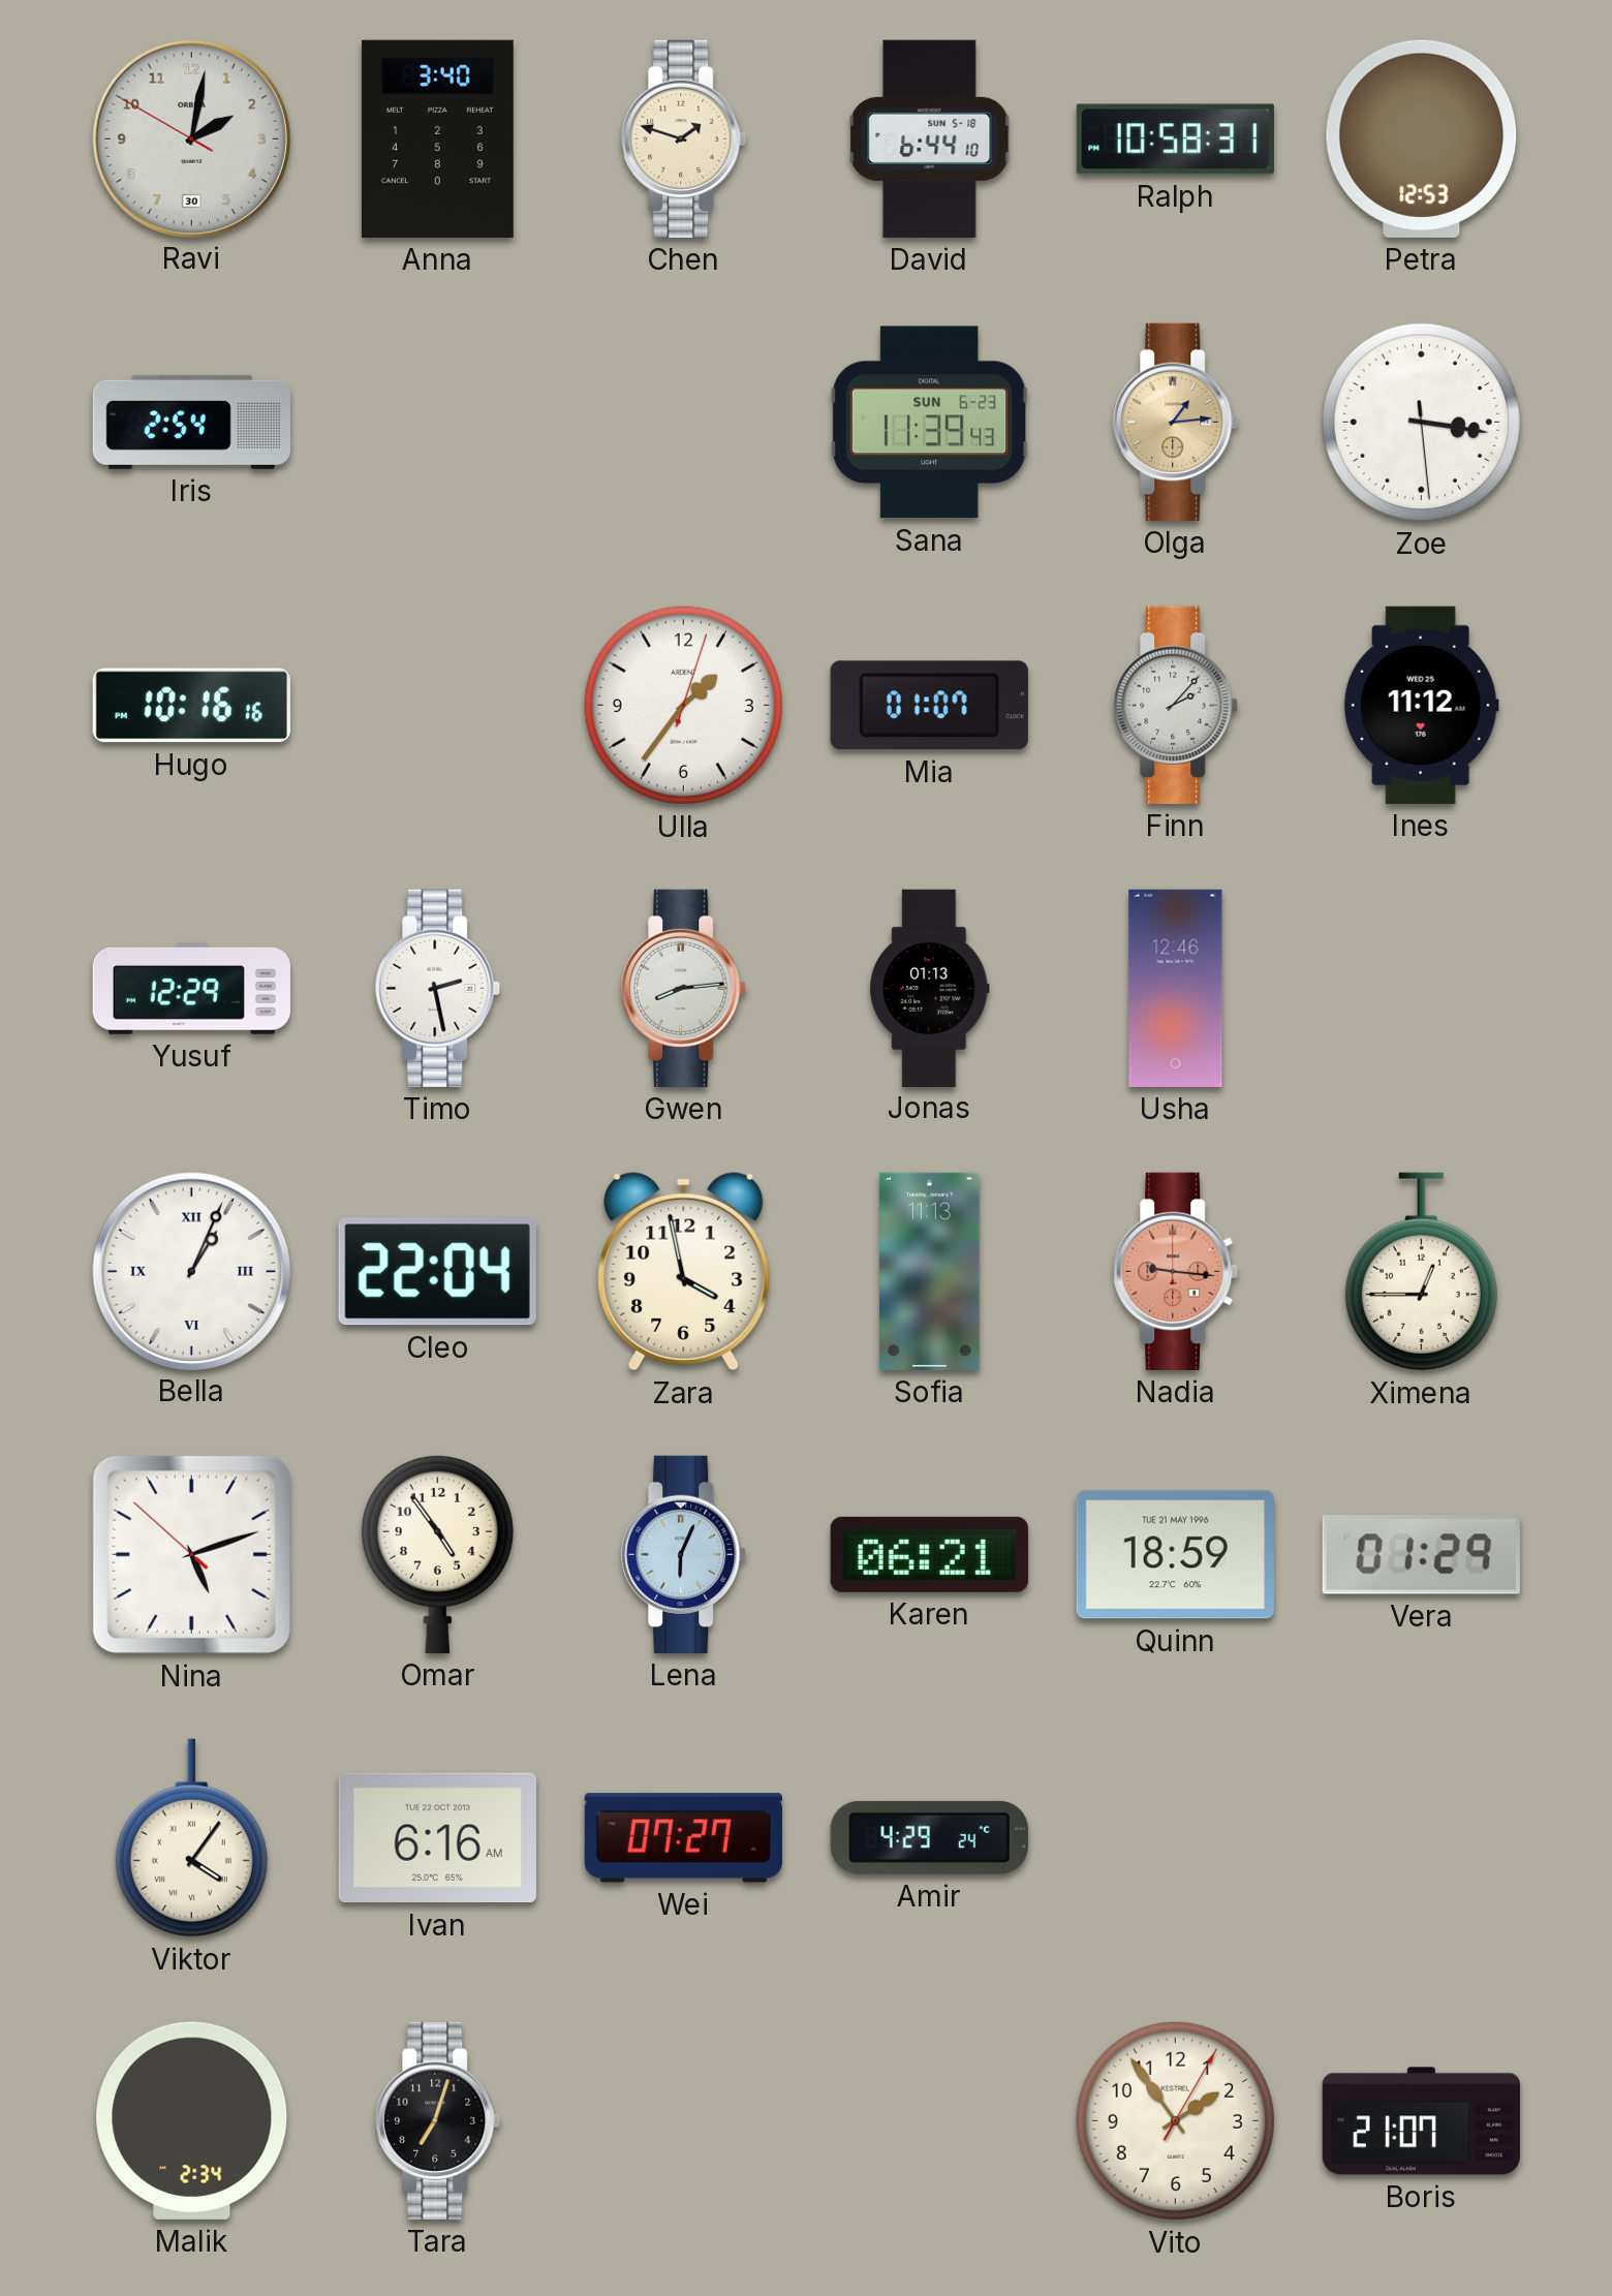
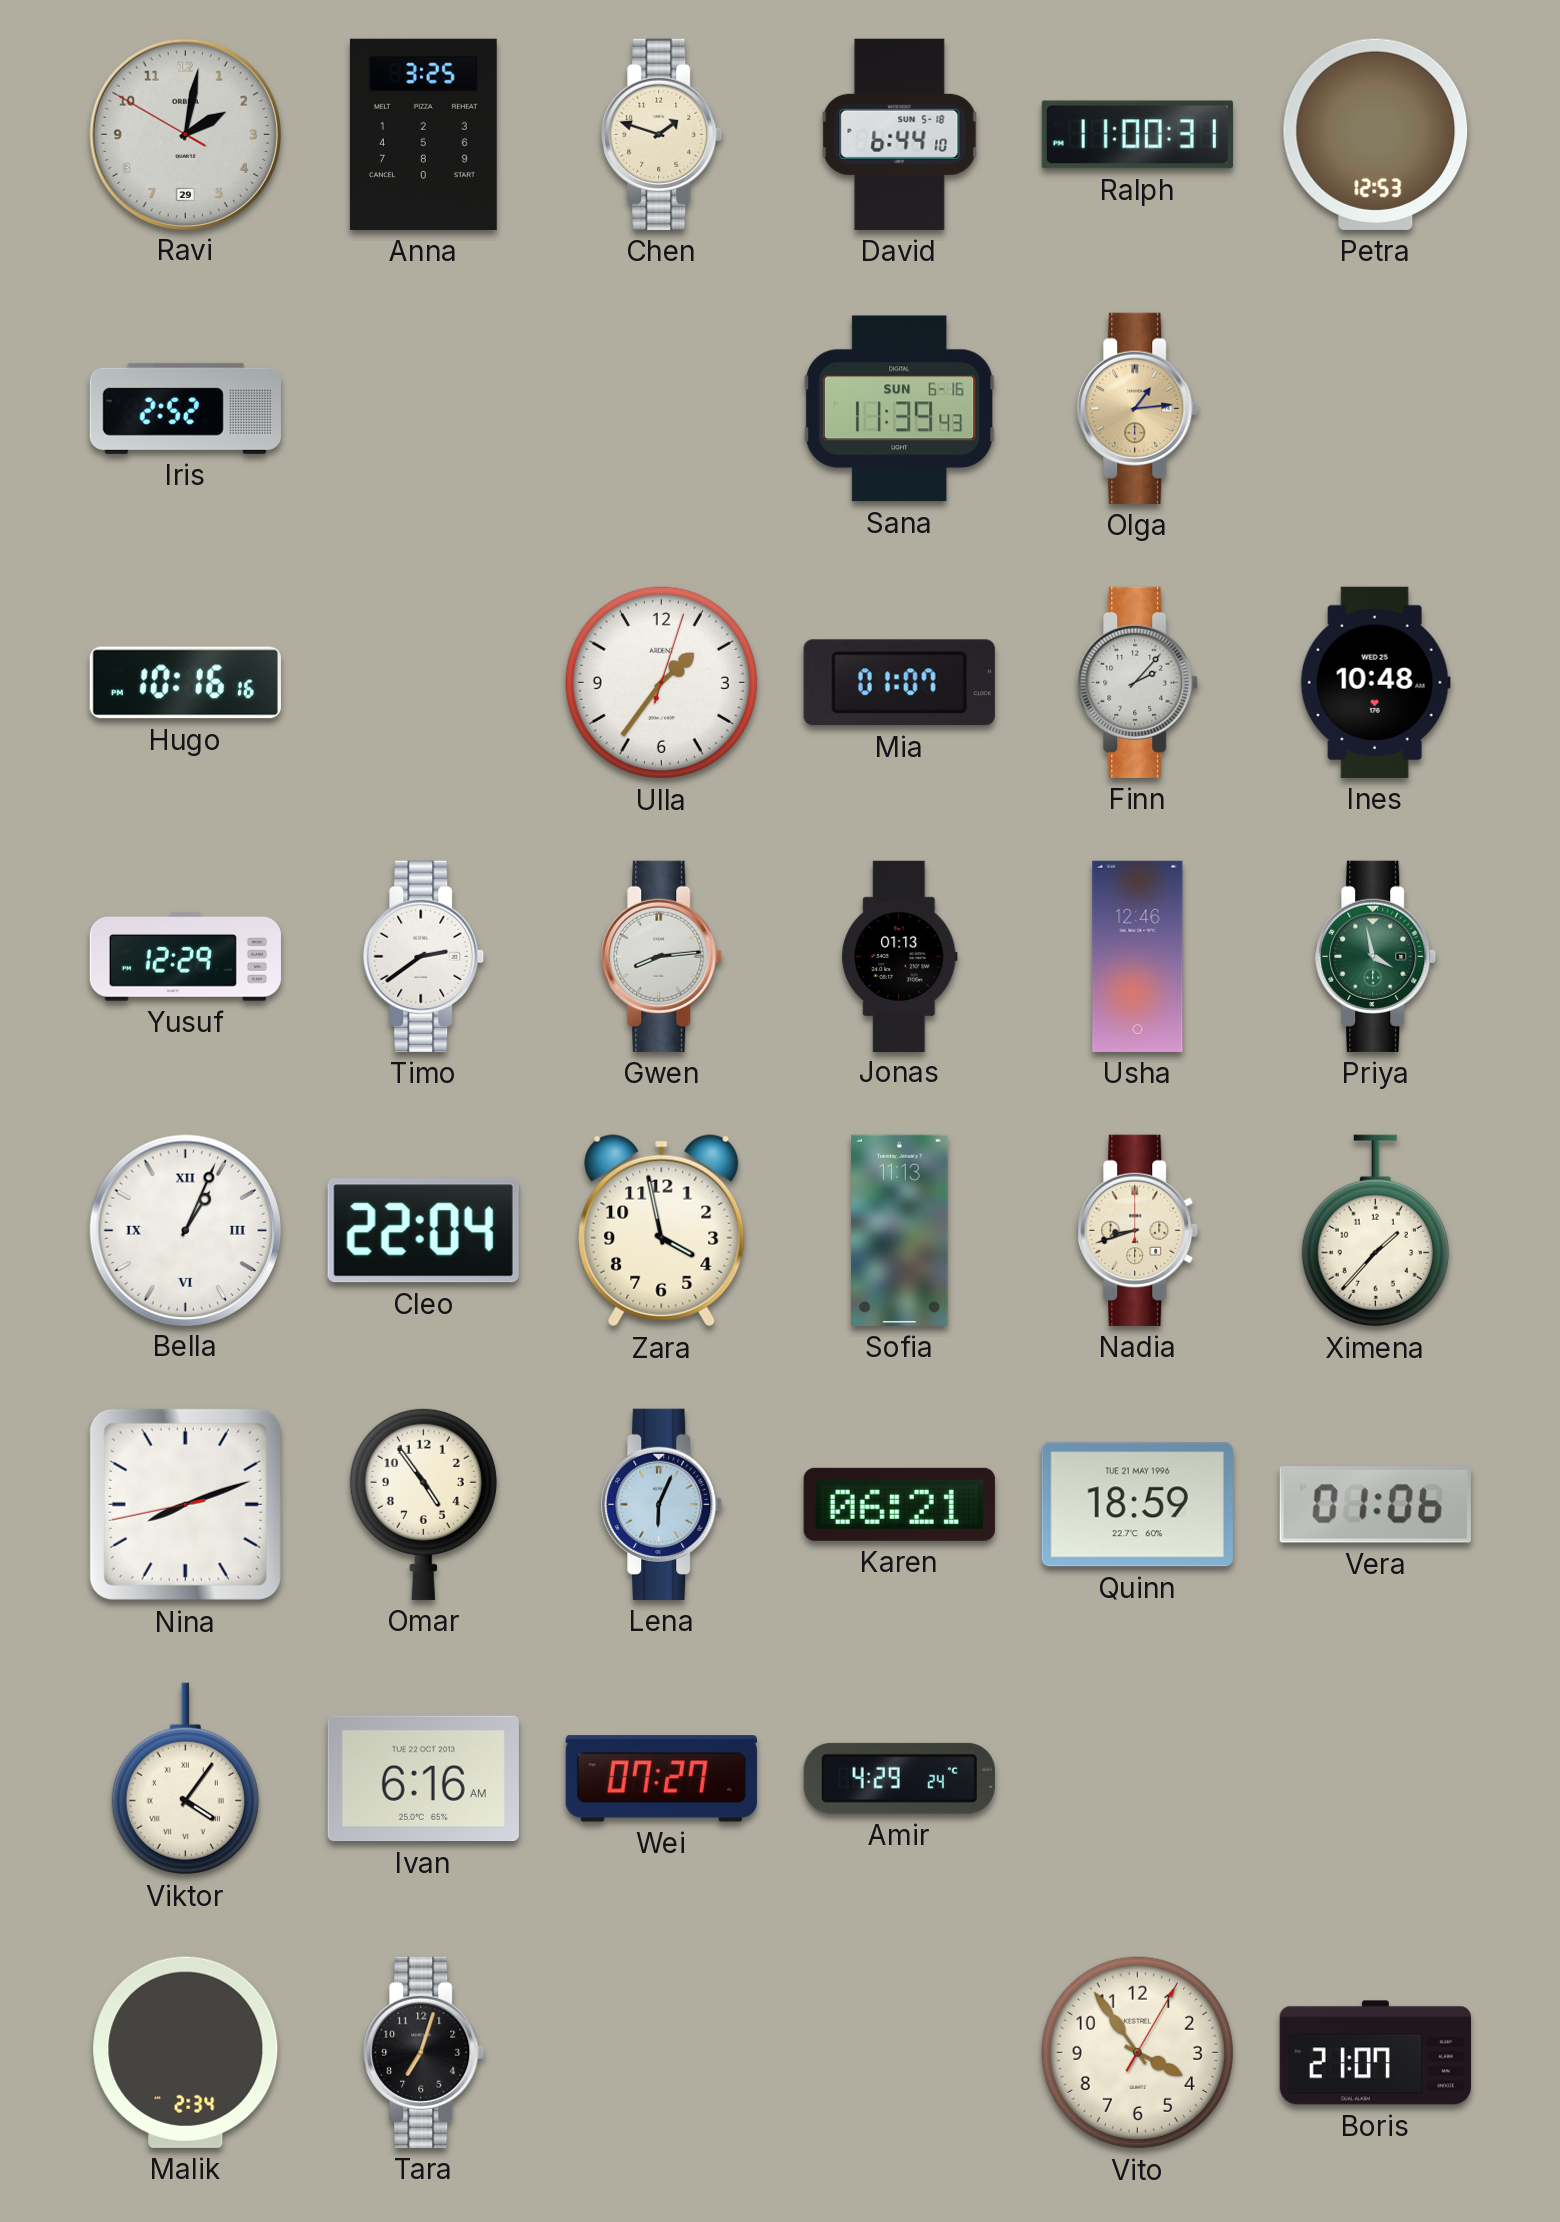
Ravi date: 30 -> 29 (185, 134)
Anna: 3:40 -> 3:25 (423, 134)
Ralph: 10:58 -> 11:00 (1137, 135)
Iris: 2:54 -> 2:52 (185, 408)
Sana date: SUN 6-23 -> SUN 6-16 (899, 409)
Zoe: 3:16 -> none (1421, 422)
Ines: 11:12 -> 10:48 (1375, 682)
Timo: 2:28 -> 2:39 (424, 956)
Priya: none -> 3:58 (1376, 956)
Nadia: 9:16 -> 8:42 (1138, 1230)
Nadia dial: salmon -> cream (1138, 1230)
Ximena: 12:45 -> 1:37 (1375, 1231)
Nina: 5:11 -> 8:11 (185, 1504)
Vera: 01:29 -> 01:06 (1375, 1505)
Vito: 1:54 -> 3:54 (1137, 2052)
